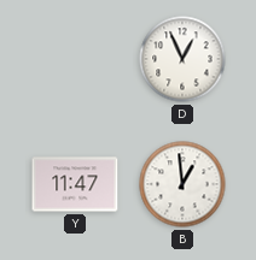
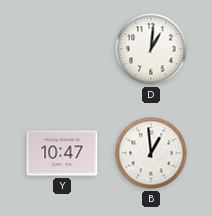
D: 12:56 -> 1:01 (151, 49)
Y: 11:47 -> 10:47 (62, 153)
